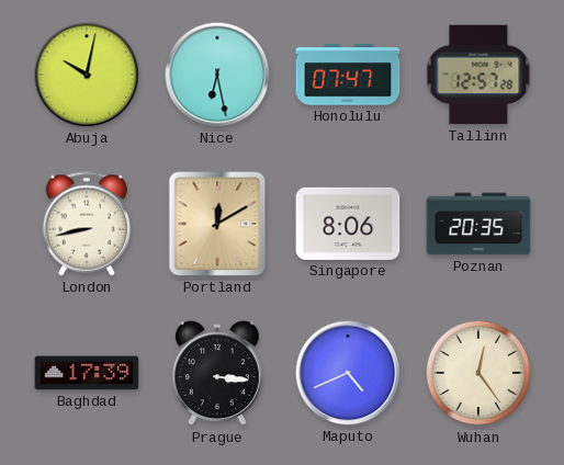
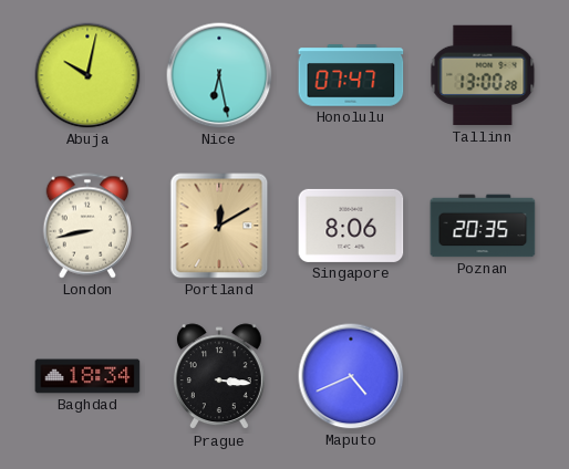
Tallinn: 12:57 -> 13:00 (483, 75)
Baghdad: 17:39 -> 18:34 (87, 376)
Wuhan: 12:24 -> none (478, 373)
